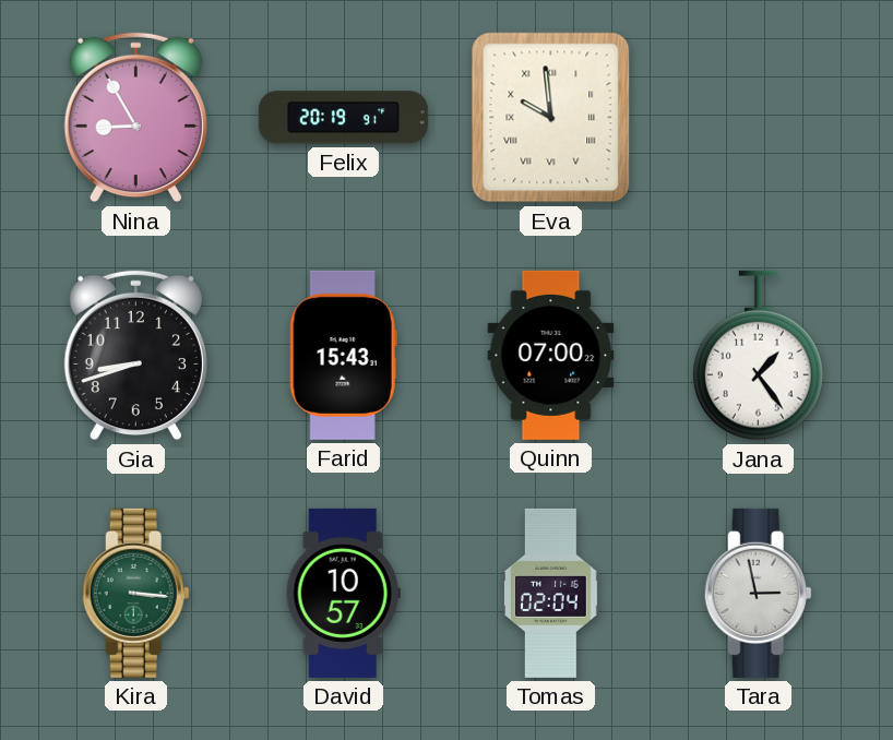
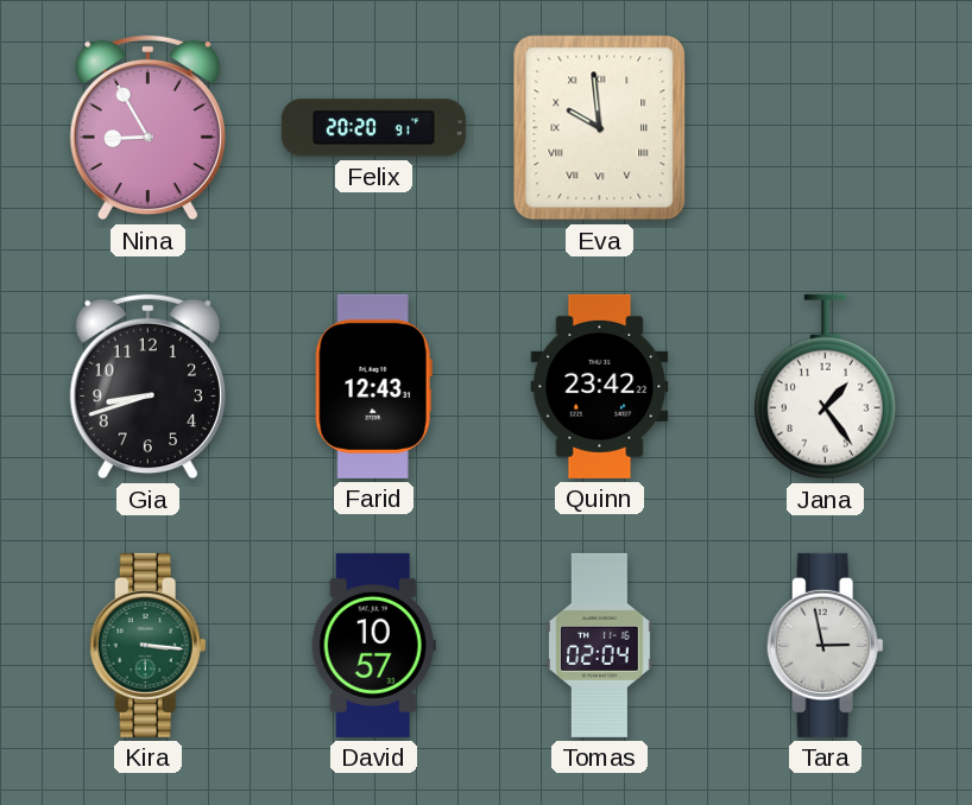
Felix: 20:19 -> 20:20 (373, 128)
Farid: 15:43 -> 12:43 (373, 386)
Quinn: 07:00 -> 23:42 (600, 386)
